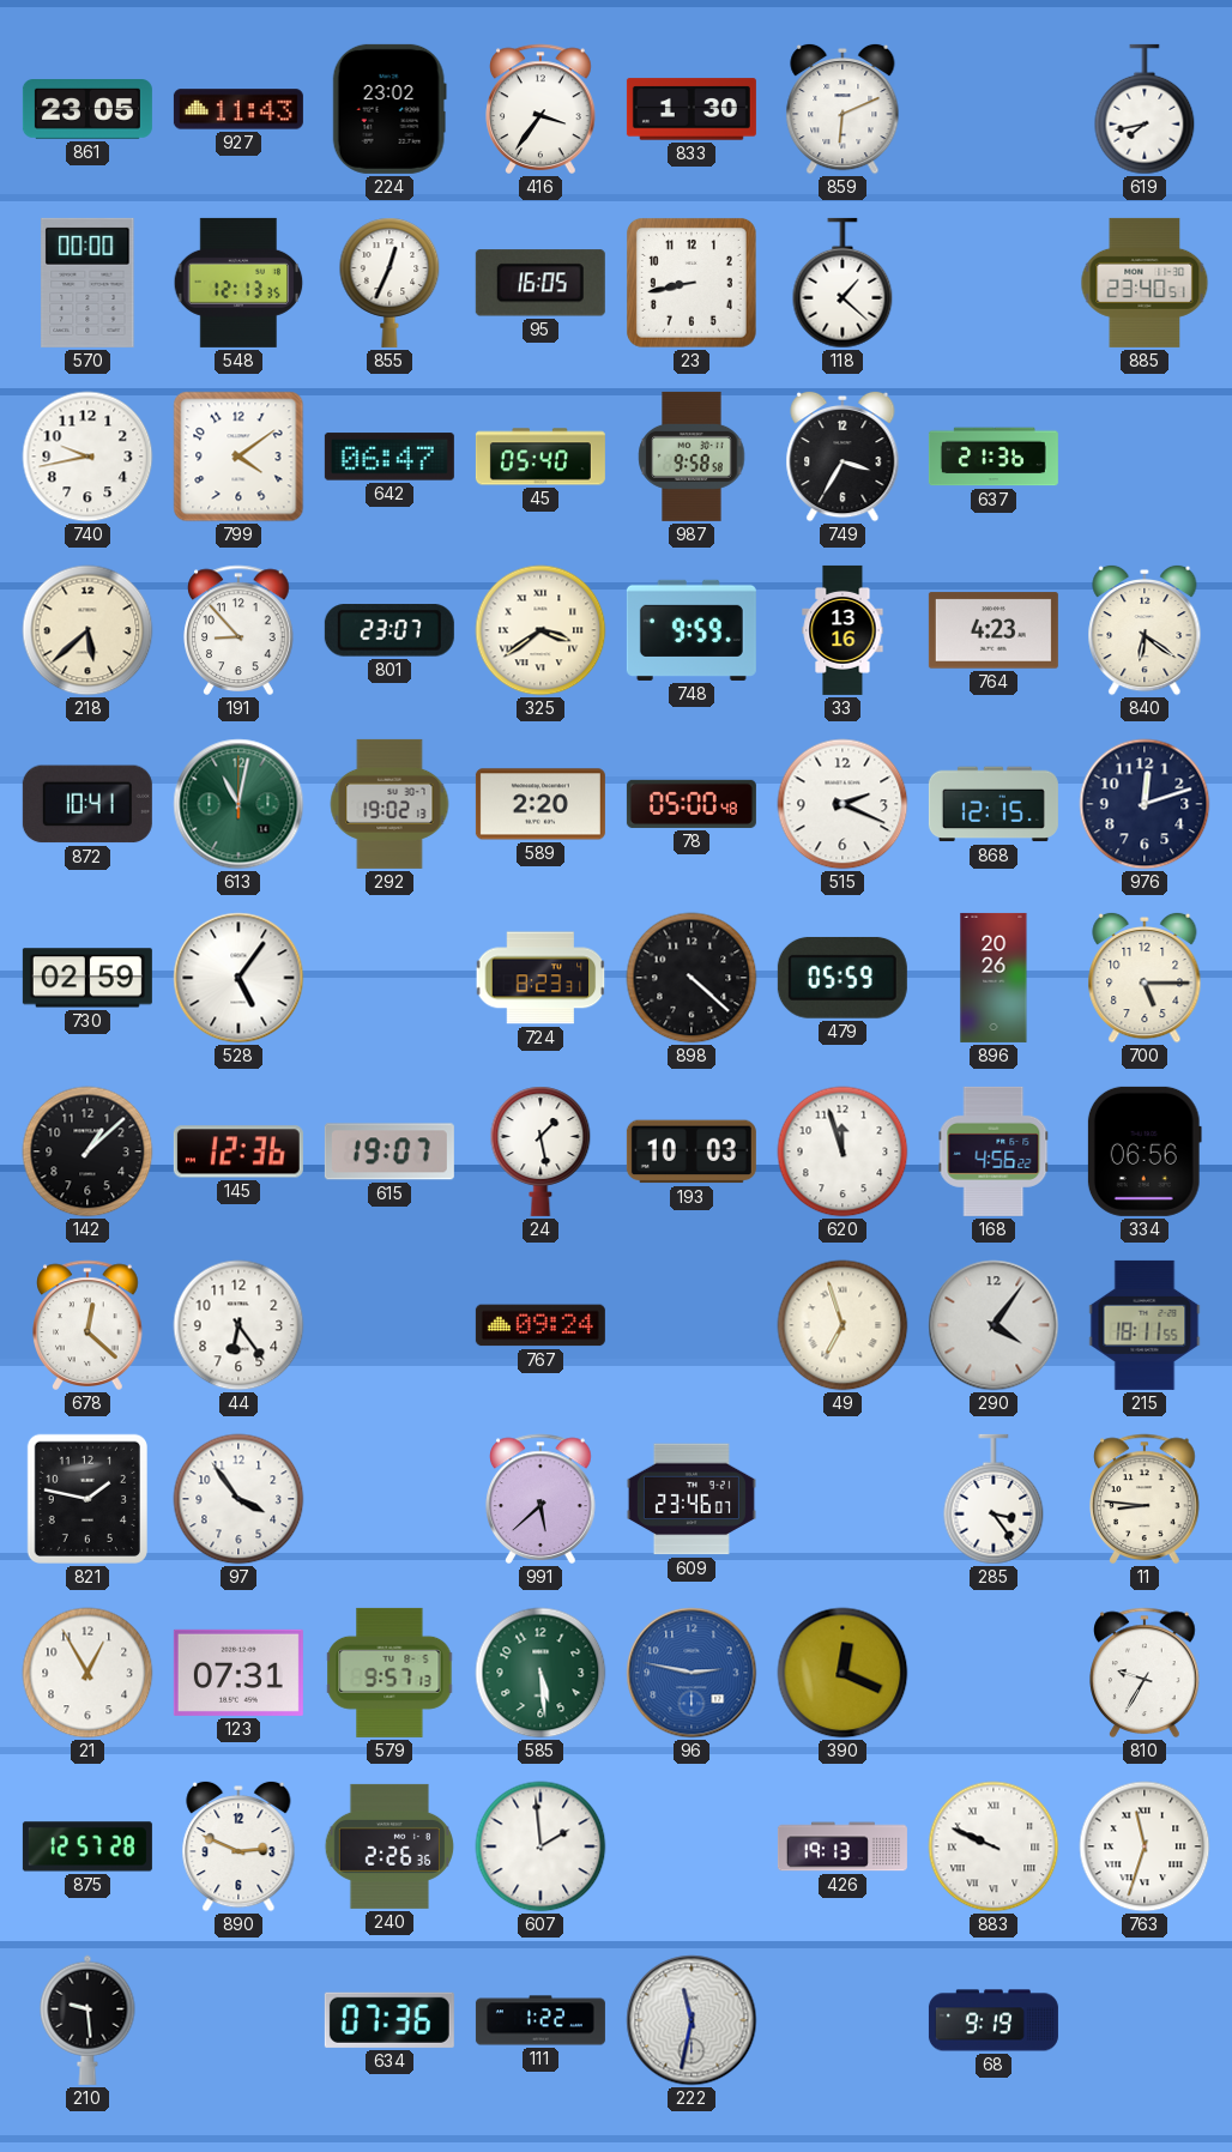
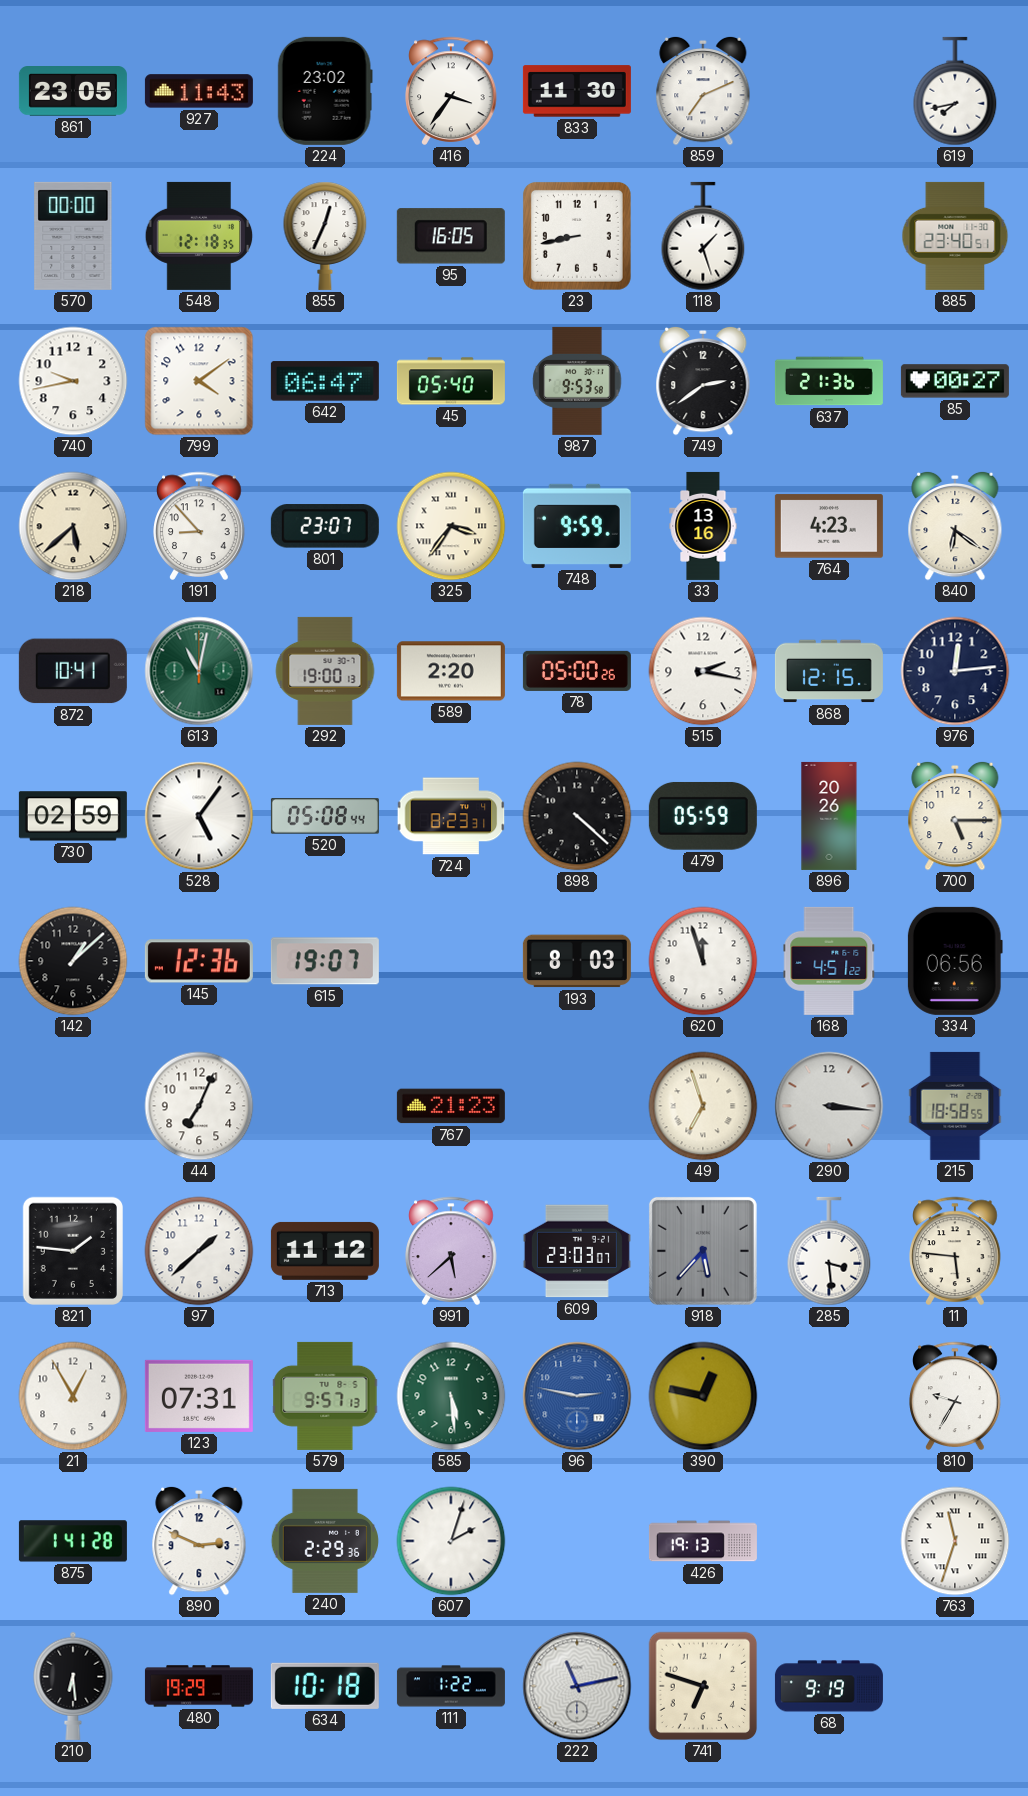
833: 1:30 -> 11:30 (577, 91)
859: 6:11 -> 7:11 (703, 91)
548: 12:13 -> 12:18 (199, 236)
118: 1:22 -> 1:27 (703, 236)
987: 9:58 -> 9:53 (577, 381)
749: 3:35 -> 2:39 (703, 381)
85: none -> 00:27 (955, 381)
325: 3:39 -> 3:36 (451, 526)
292: 19:02 -> 19:00 (325, 671)
78: 05:00:48 -> 05:00:26 (577, 671)
515: 2:19 -> 2:17 (703, 671)
976: 12:12 -> 12:14 (955, 671)
520: none -> 05:08 (325, 816)
24: 1:28 -> none (540, 1151)
193: 10:03 -> 8:03 (577, 961)
168: 4:56 -> 4:51 (829, 961)
678: 12:22 -> none (87, 1325)
44: 6:24 -> 7:04 (199, 1106)
767: 09:24 -> 21:23 (451, 1106)
290: 4:06 -> 3:16 (829, 1106)
215: 18:11 -> 18:58 (955, 1106)
821: 1:47 -> 1:46 (73, 1251)
97: 3:54 -> 1:38 (199, 1251)
713: none -> 11:12 (325, 1251)
609: 23:46 -> 23:03 (577, 1251)
918: none -> 5:37 (703, 1251)
285: 3:24 -> 3:29 (829, 1251)
11: 8:46 -> 5:46 (955, 1251)
390: 12:19 -> 12:47 (703, 1396)
875: 12:57 -> 1:41 (73, 1541)
240: 2:26 -> 2:29 (324, 1541)
607: 1:59 -> 2:03 (451, 1541)
883: 9:49 -> none (994, 1846)
210: 9:29 -> 6:29 (73, 1686)
480: none -> 19:29 (199, 1686)
634: 07:36 -> 10:18 (325, 1686)
222: 11:32 -> 11:13 (577, 1686)
741: none -> 6:48 (703, 1686)
